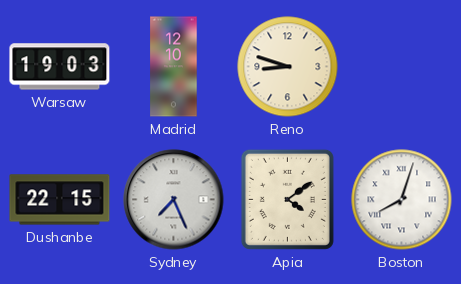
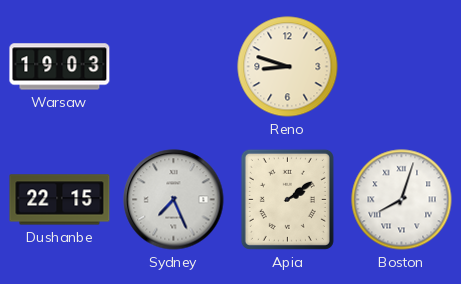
Madrid: 12:10 -> none (174, 67)
Apia: 4:09 -> 2:09 (287, 199)
